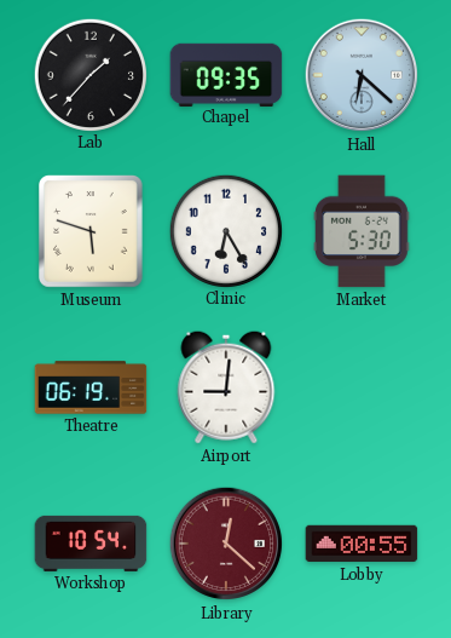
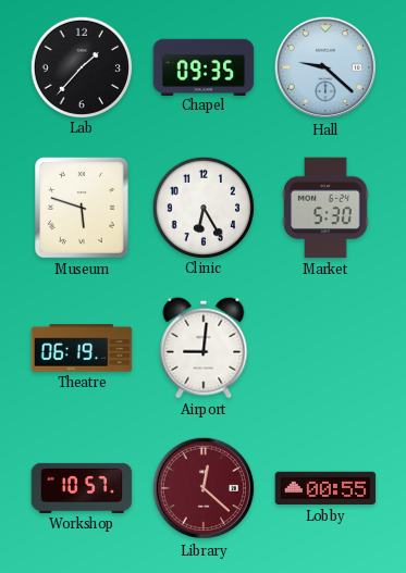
Hall: 6:22 -> 9:22 (325, 67)
Workshop: 10:54 -> 10:57 (82, 488)
